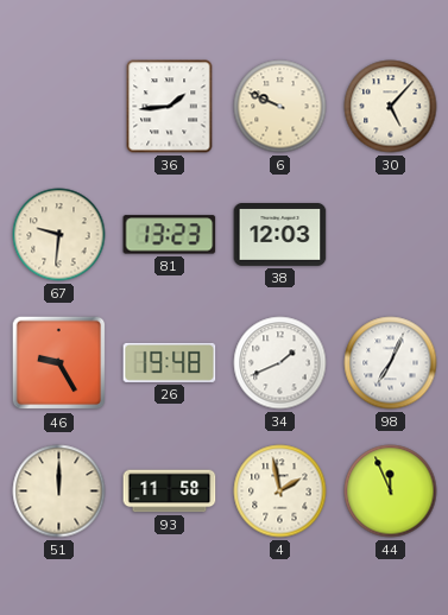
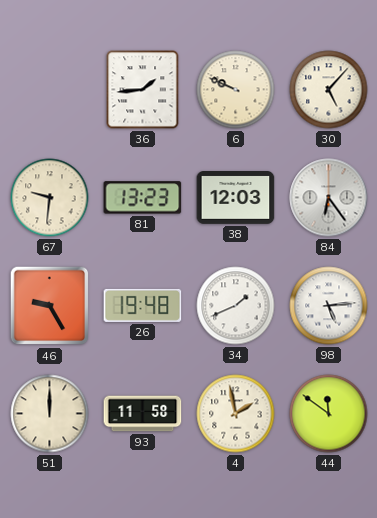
84: none -> 6:24 (329, 198)
98: 7:04 -> 5:14 (329, 306)
44: 11:56 -> 11:51 (329, 414)
